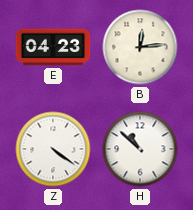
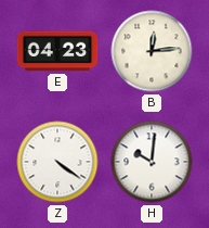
H: 10:52 -> 10:01 (152, 162)
